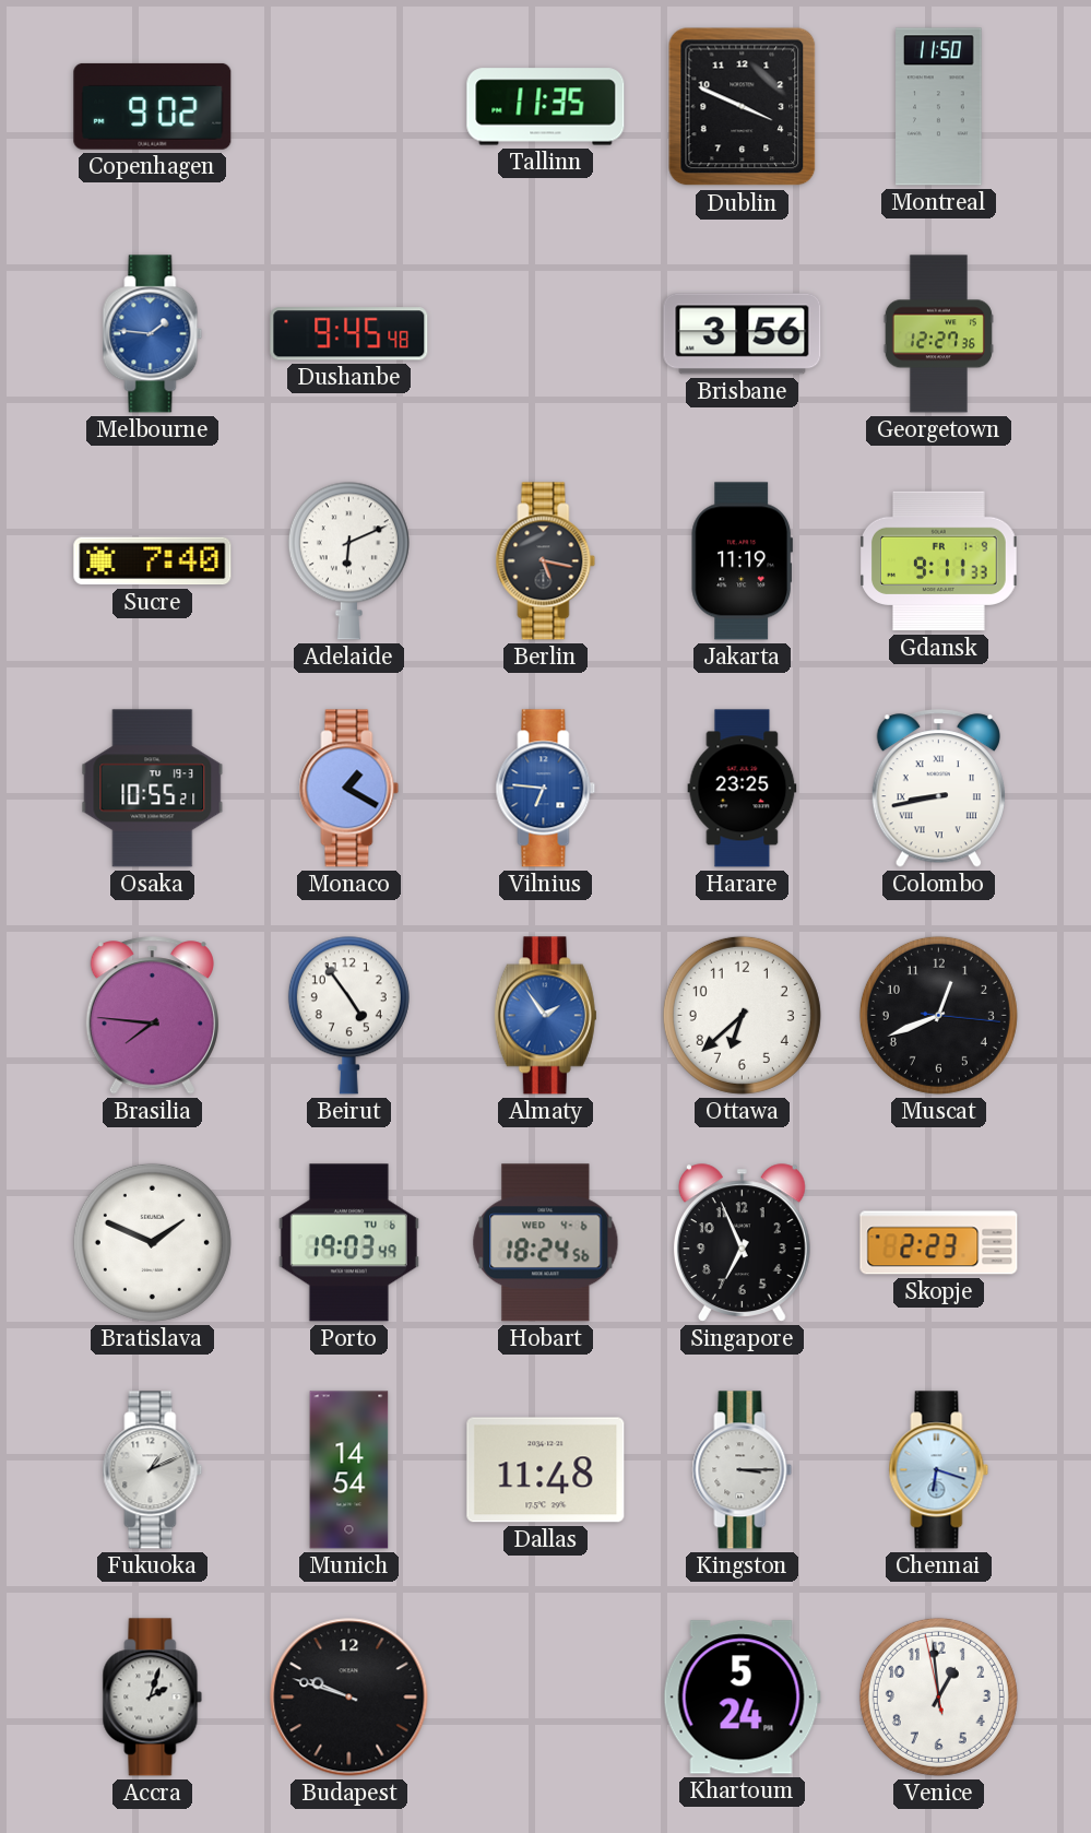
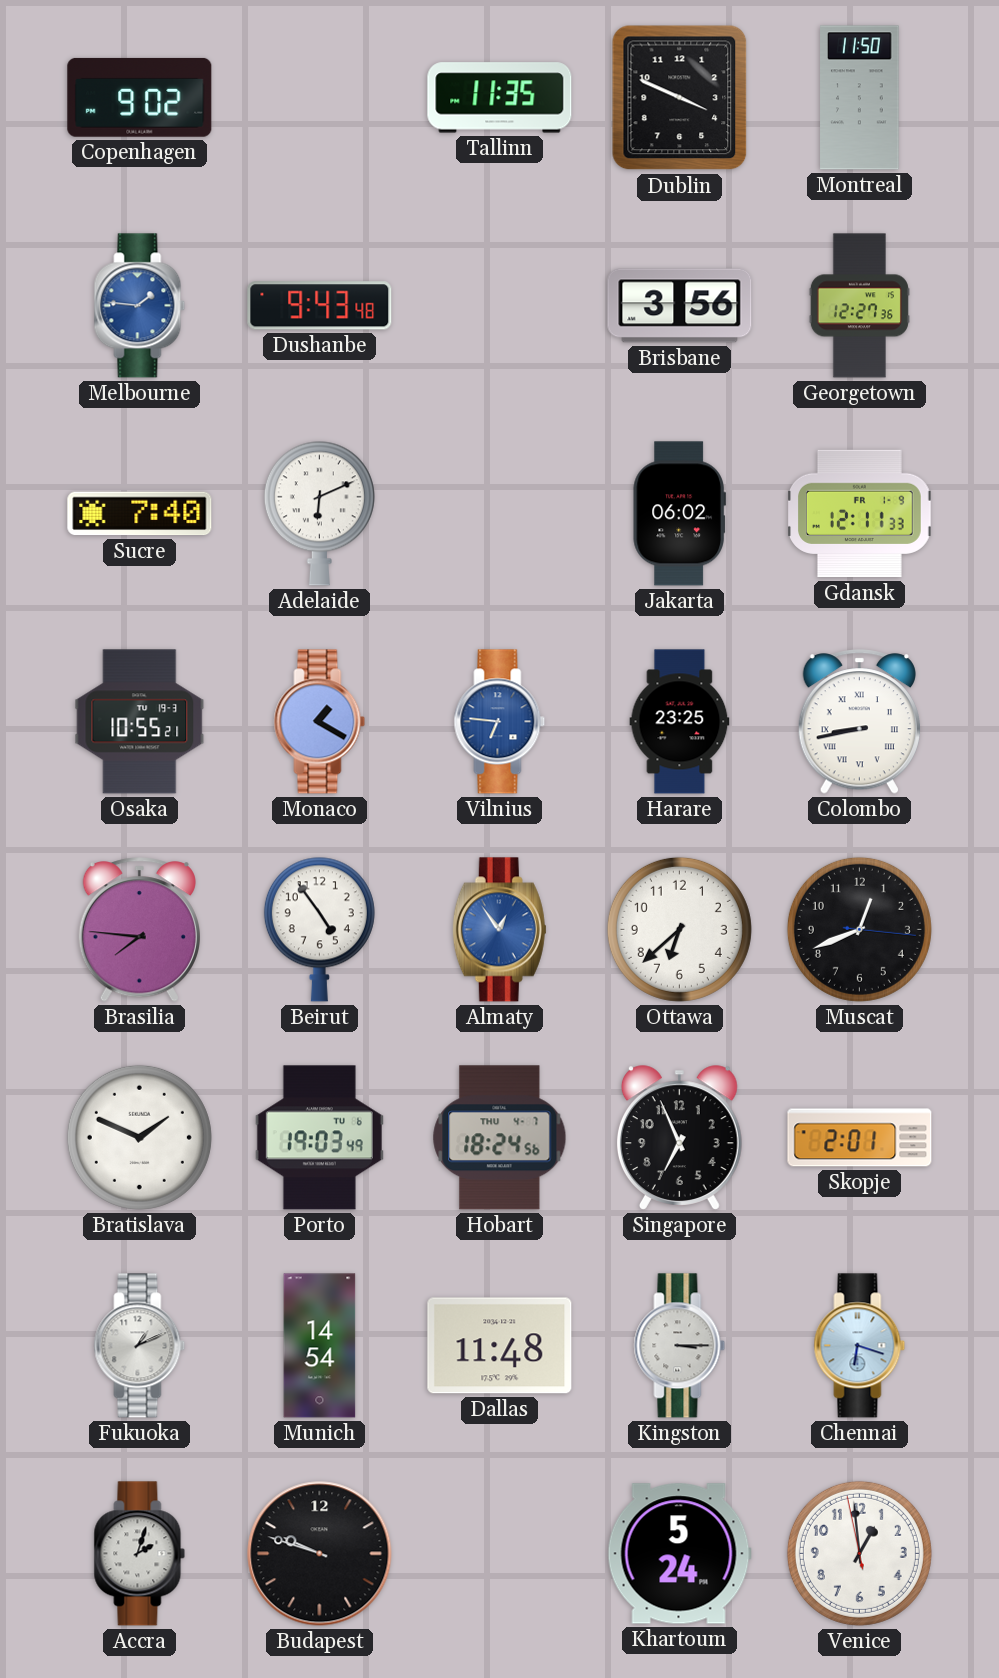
Dushanbe: 9:45 -> 9:43 (320, 306)
Berlin: 5:17 -> none (546, 561)
Jakarta: 11:19 -> 06:02 (679, 514)
Gdansk: 9:11 -> 12:11 (860, 514)
Almaty: 1:54 -> 12:54 (499, 930)
Hobart date: WED 4-6 -> THU 4-7 (500, 1138)
Skopje: 2:23 -> 2:01 (860, 1138)
